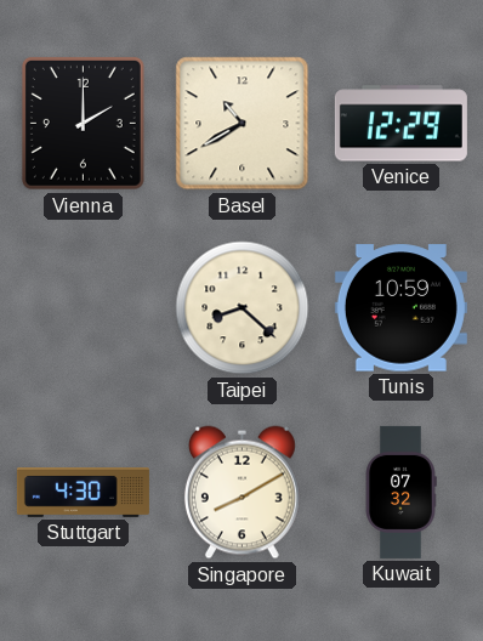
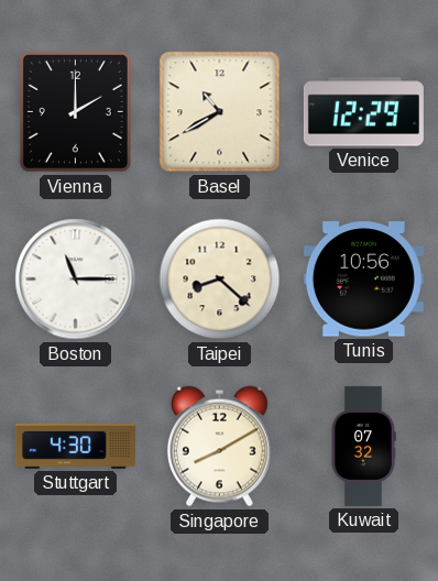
Boston: none -> 11:15 (76, 279)
Tunis: 10:59 -> 10:56 (363, 279)
